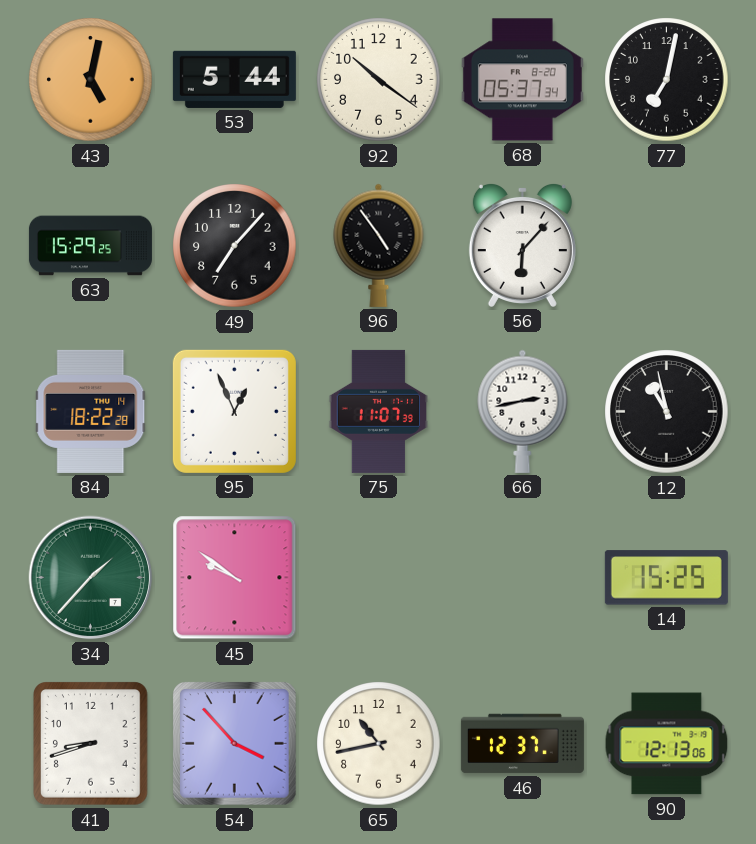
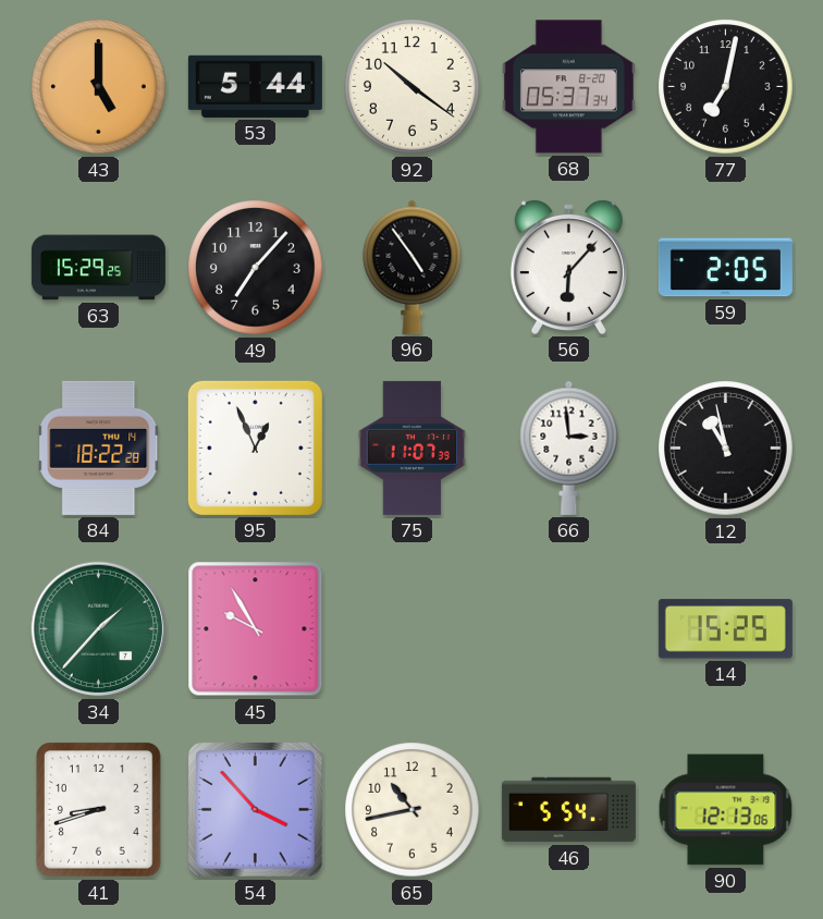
43: 5:02 -> 5:00 (99, 87)
59: none -> 2:05 (725, 268)
66: 2:43 -> 2:59 (569, 448)
45: 9:51 -> 9:55 (256, 629)
46: 12:37 -> 5:54 (568, 810)
